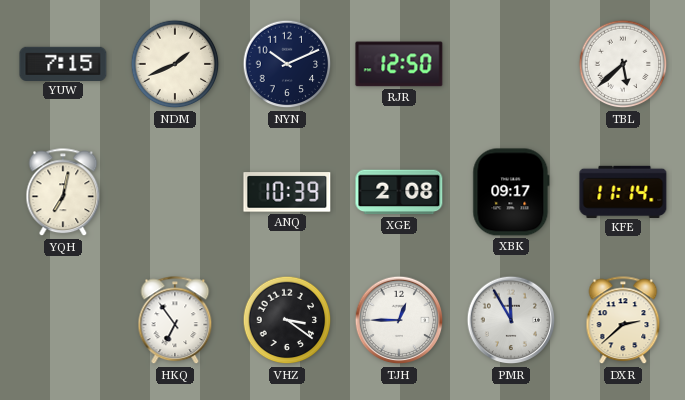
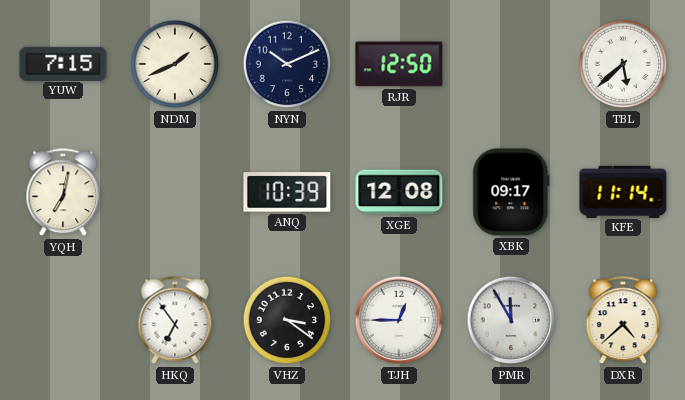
XGE: 2:08 -> 12:08 (399, 192)
DXR: 2:38 -> 4:38 (623, 321)
